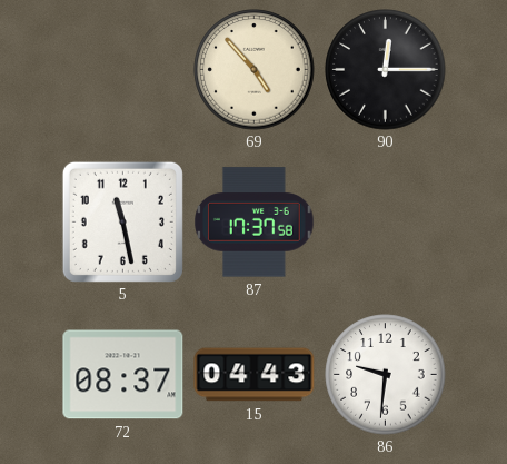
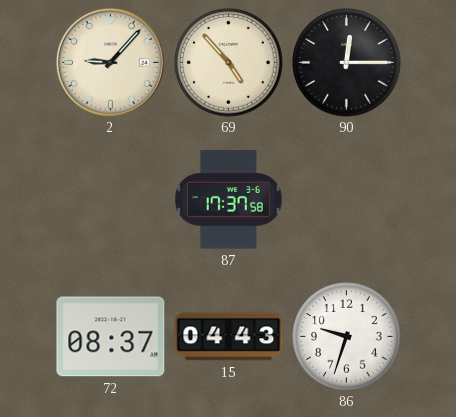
2: none -> 9:07 (110, 62)
5: 11:28 -> none (122, 221)
86: 9:31 -> 9:33 (347, 337)
